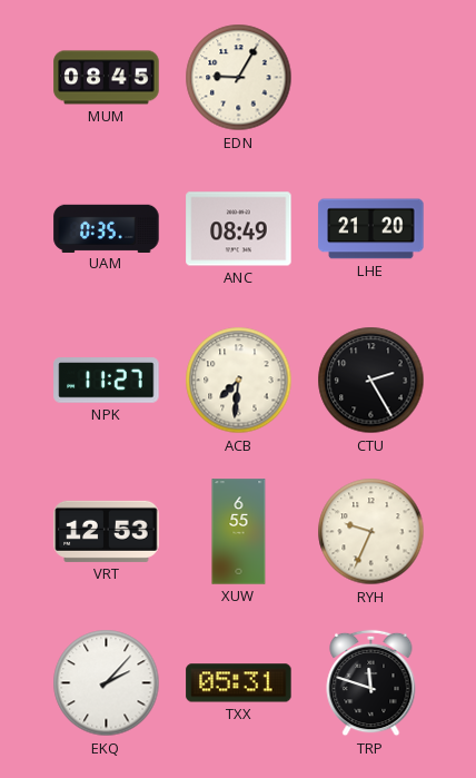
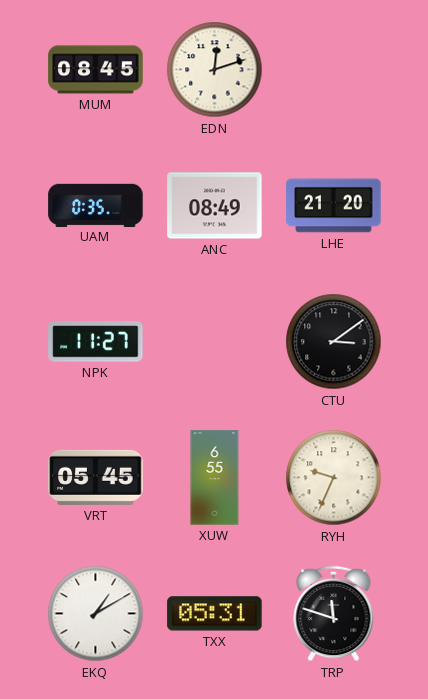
EDN: 9:05 -> 12:12 (215, 70)
ACB: 7:31 -> none (239, 381)
CTU: 2:25 -> 3:09 (334, 342)
VRT: 12:53 -> 05:45 (96, 477)
EKQ: 2:07 -> 1:10 (96, 614)
